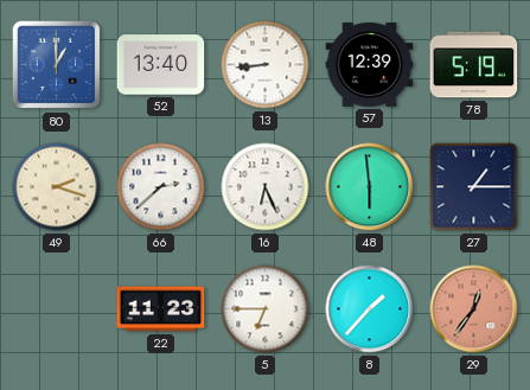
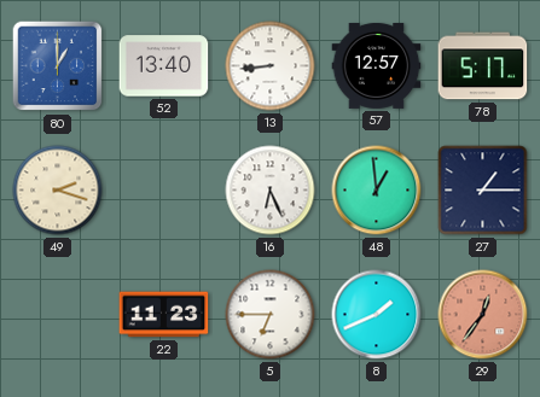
57: 12:39 -> 12:57 (377, 65)
78: 5:19 -> 5:17 (483, 66)
66: 2:38 -> none (161, 187)
48: 5:59 -> 12:59 (377, 191)
8: 1:37 -> 1:41 (377, 315)
